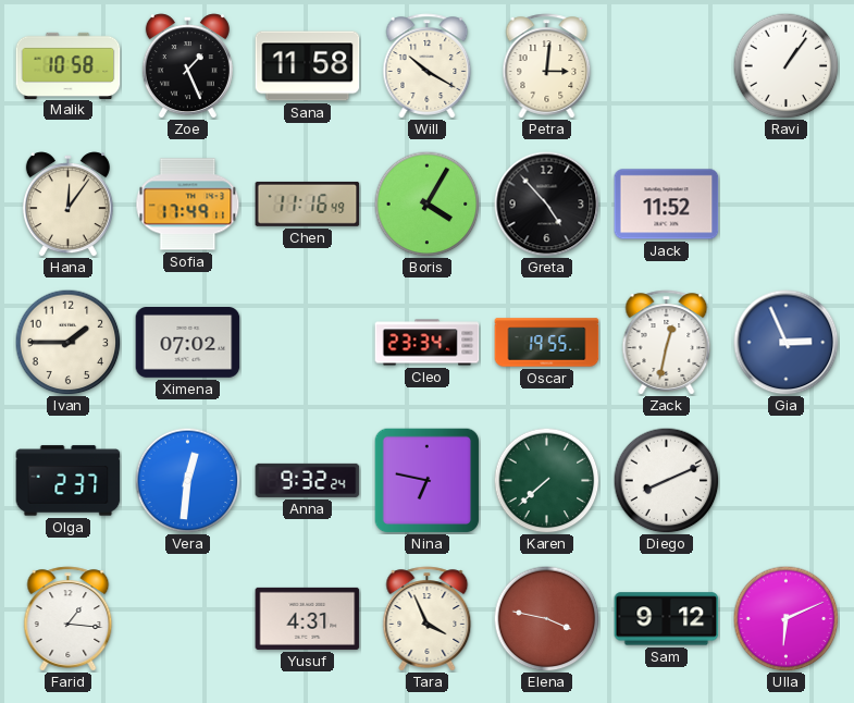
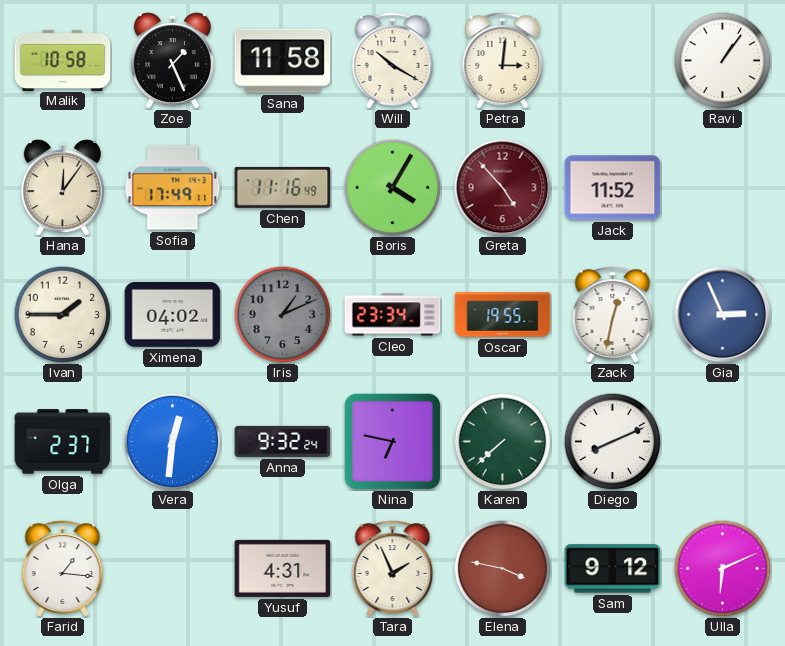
Greta dial: black -> burgundy (503, 188)
Ximena: 07:02 -> 04:02 (173, 315)
Iris: none -> 1:11 (282, 314)
Tara: 3:56 -> 1:56 (393, 569)
